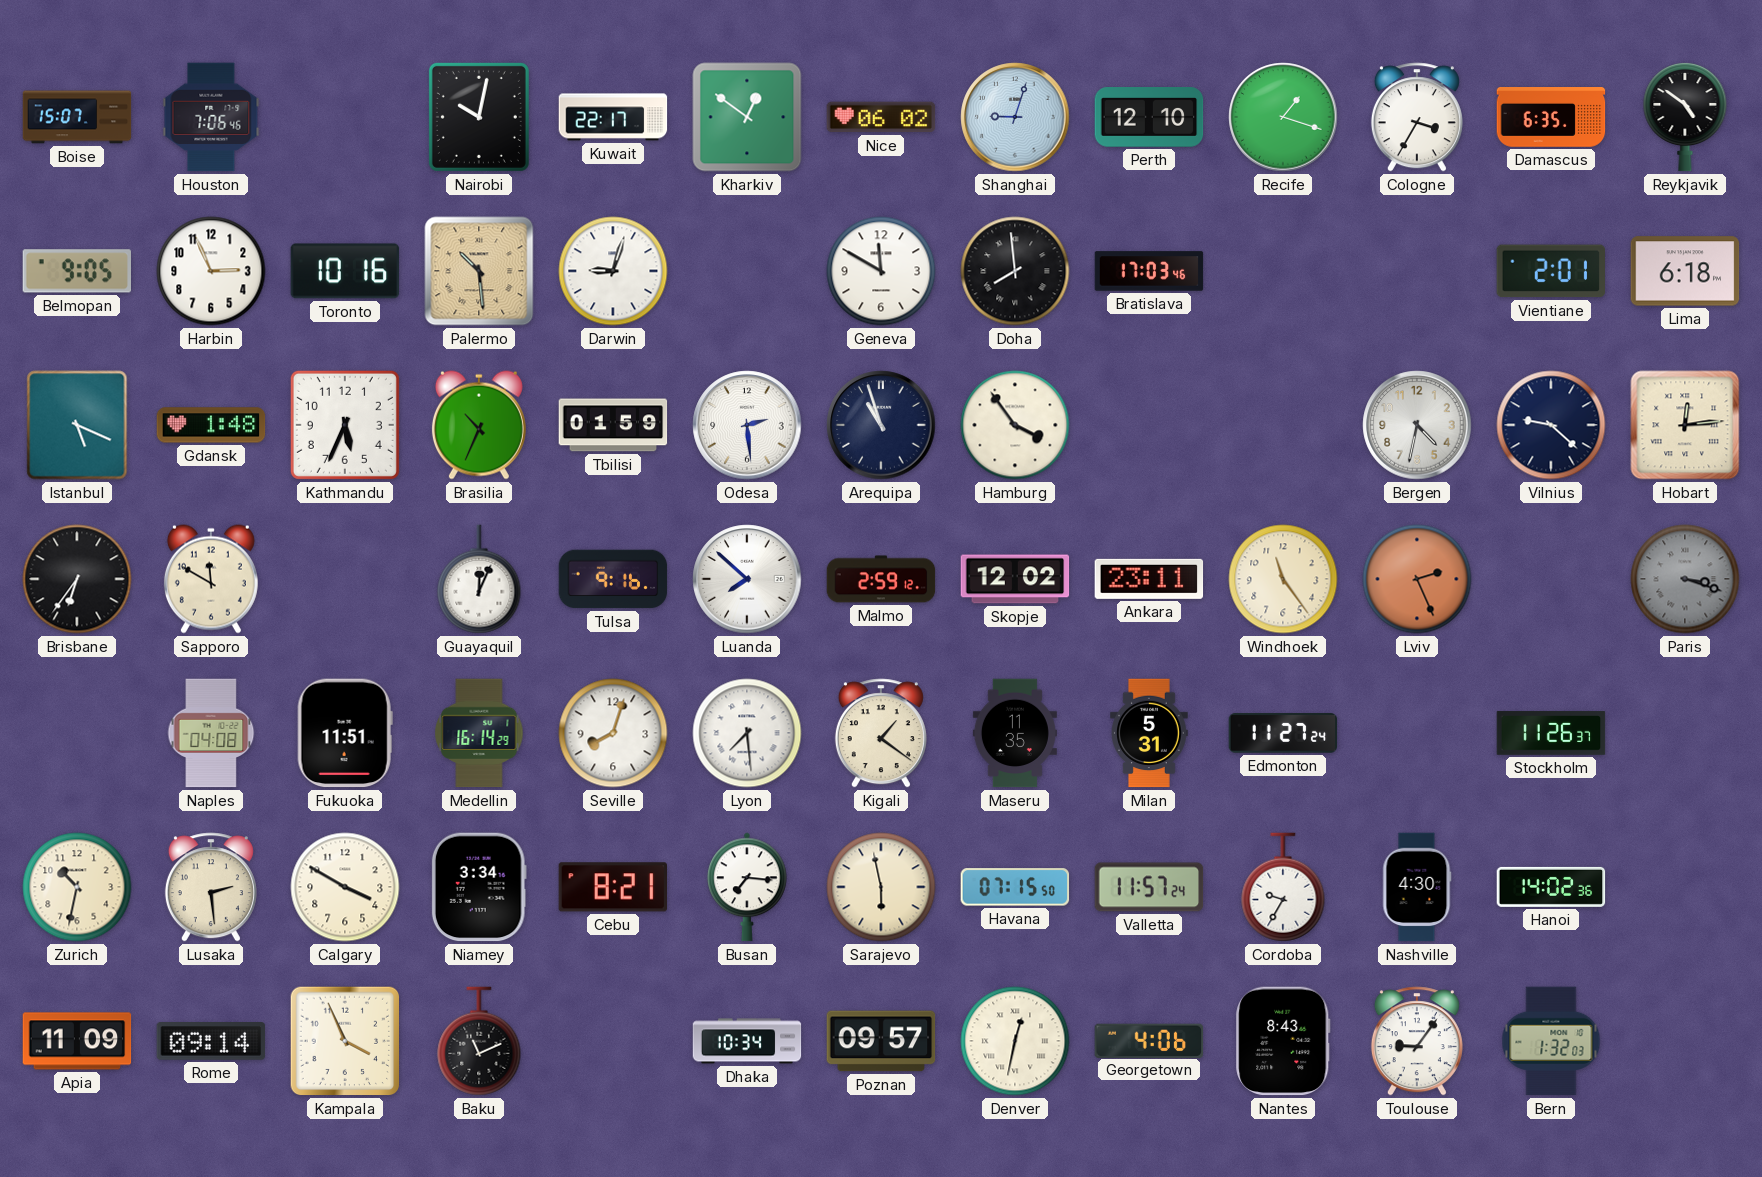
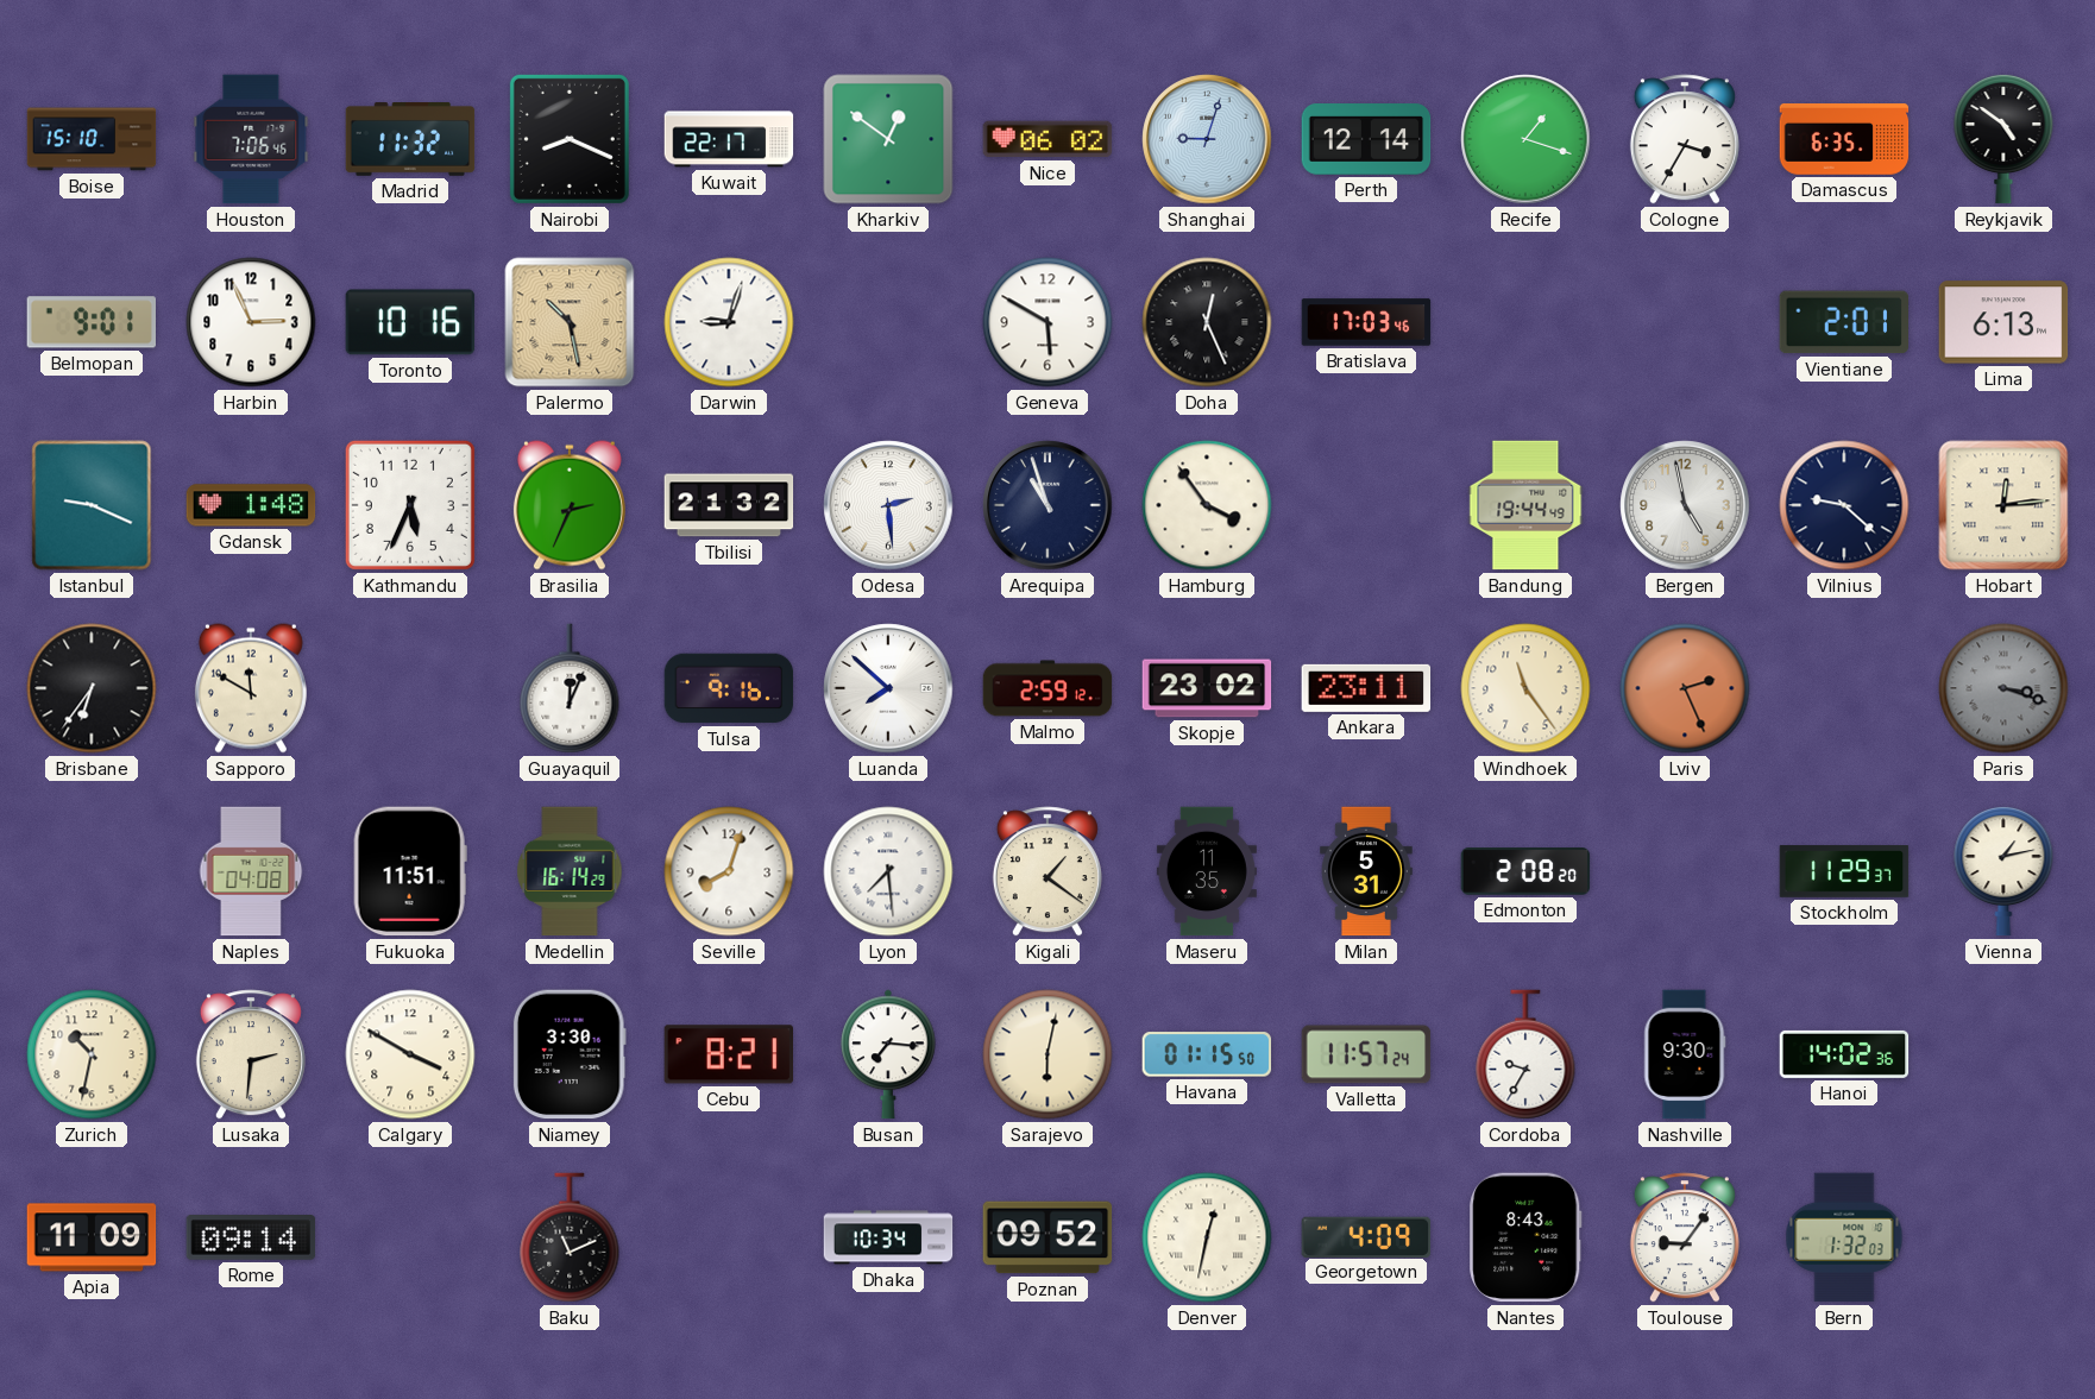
Boise: 15:07 -> 15:10 (92, 139)
Madrid: none -> 11:32 (410, 140)
Nairobi: 10:02 -> 8:19 (570, 139)
Perth: 12:10 -> 12:14 (1366, 140)
Belmopan: 9:05 -> 9:01 (92, 322)
Palermo: 10:29 -> 10:28 (570, 322)
Geneva: 11:50 -> 5:50 (1047, 322)
Doha: 7:59 -> 12:26 (1207, 322)
Lima: 6:18 -> 6:13 (2003, 322)
Istanbul: 5:19 -> 9:19 (92, 505)
Brasilia: 10:34 -> 2:34 (570, 505)
Tbilisi: 01:59 -> 21:32 (729, 505)
Bandung: none -> 19:44 (1525, 505)
Bergen: 4:32 -> 4:58 (1685, 505)
Skopje: 12:02 -> 23:02 (1207, 688)
Edmonton: 11:27 -> 2:08 (1525, 871)
Stockholm: 11:26 -> 11:29 (1844, 871)
Vienna: none -> 1:13 (2003, 871)
Lusaka: 2:29 -> 2:31 (251, 1054)
Niamey: 3:34 -> 3:30 (570, 1054)
Sarajevo: 5:58 -> 6:02 (1047, 1054)
Havana: 07:15 -> 01:15 (1207, 1054)
Nashville: 4:30 -> 9:30 (1685, 1054)
Kampala: 3:56 -> none (345, 1041)
Poznan: 09:57 -> 09:52 (1047, 1237)
Georgetown: 4:06 -> 4:09 (1366, 1236)
